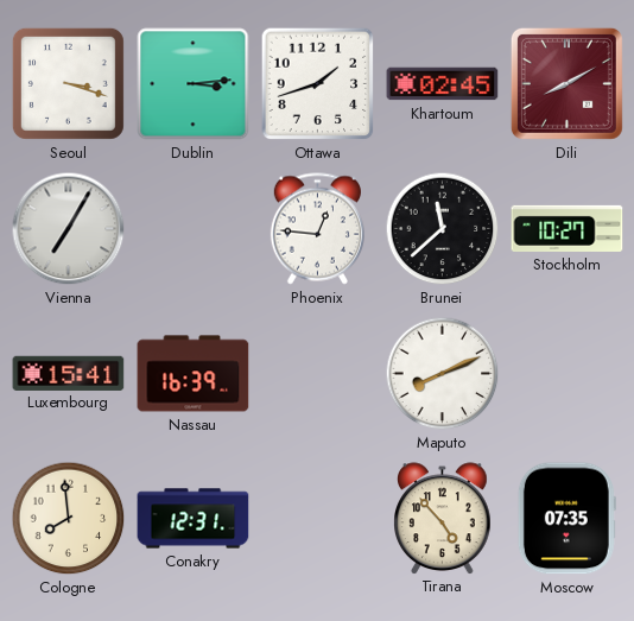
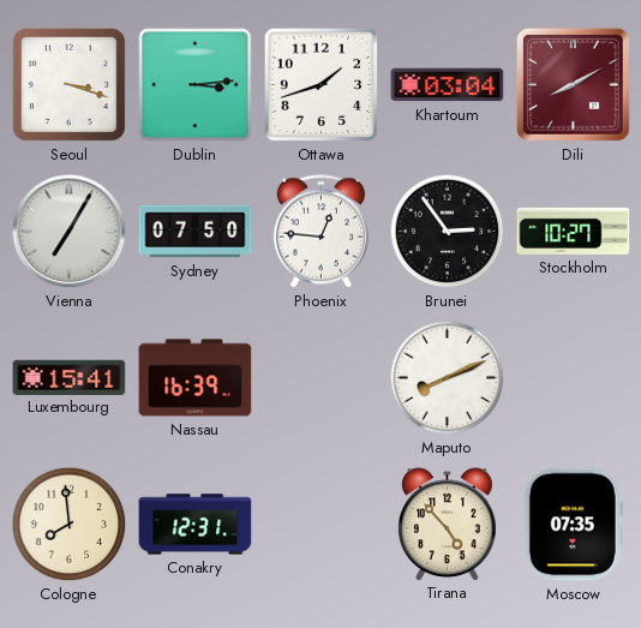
Khartoum: 02:45 -> 03:04 (448, 85)
Sydney: none -> 07:50 (196, 232)
Brunei: 11:38 -> 2:54 (448, 232)
